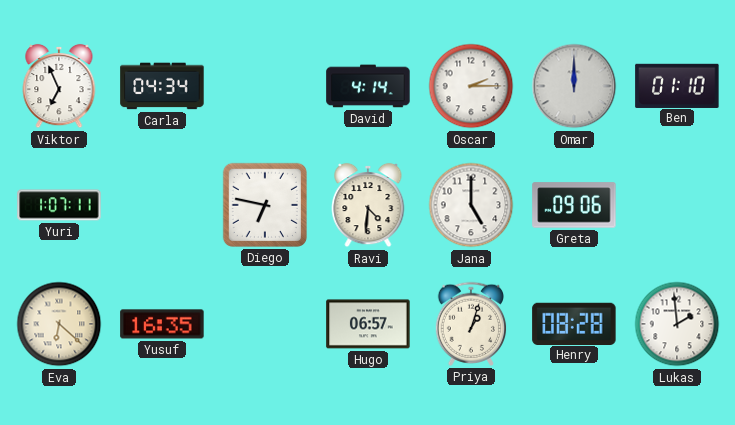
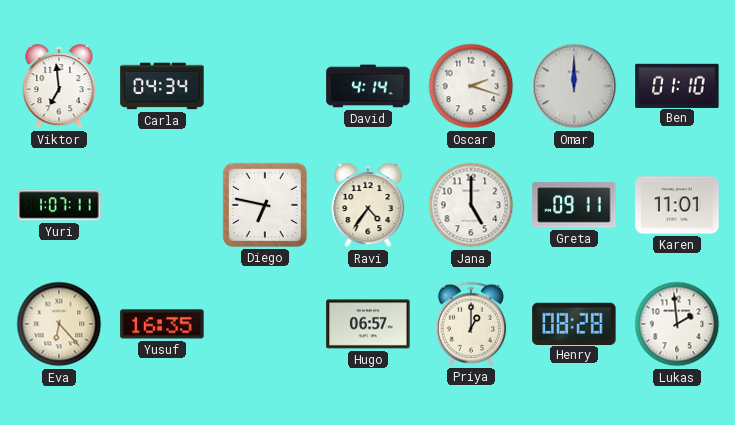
Viktor: 6:56 -> 6:59 (59, 86)
Oscar: 2:15 -> 2:18 (471, 86)
Ravi: 4:31 -> 4:36 (368, 205)
Greta: 09:06 -> 09:11 (574, 205)
Karen: none -> 11:01 (677, 205)
Eva: 6:22 -> 6:23 (59, 324)
Priya: 1:03 -> 1:00 (471, 324)
